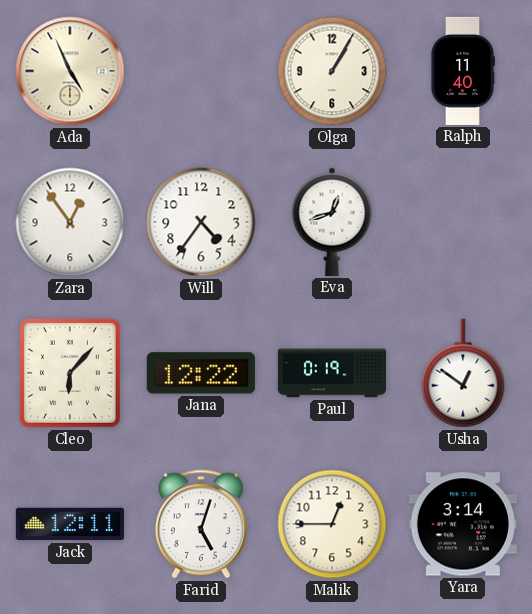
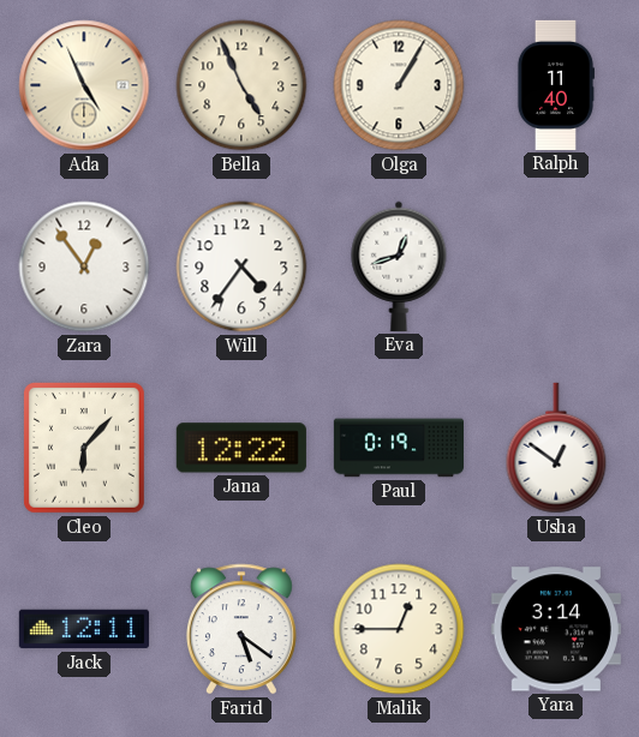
Bella: none -> 4:56 (241, 85)
Farid: 5:03 -> 5:21 (241, 629)
